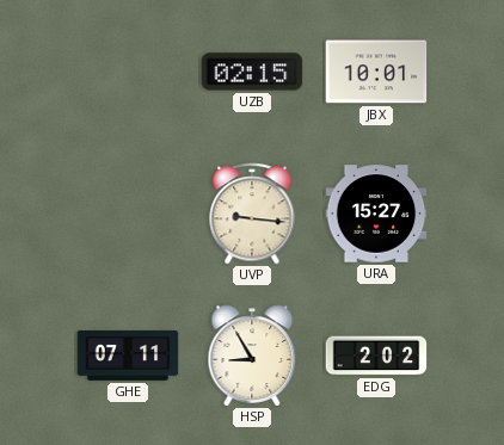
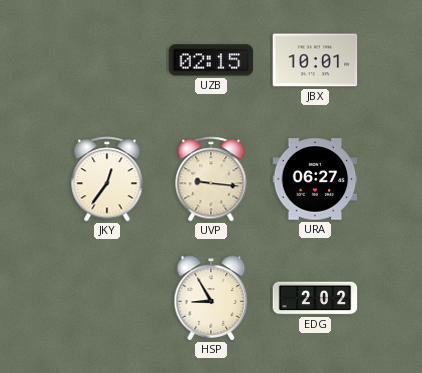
JKY: none -> 12:36 (107, 179)
URA: 15:27 -> 06:27 (315, 179)
GHE: 07:11 -> none (128, 357)
